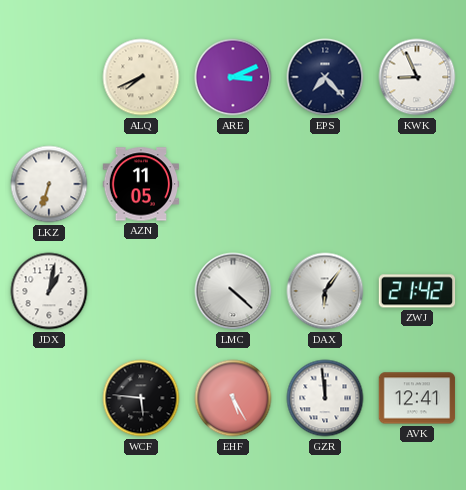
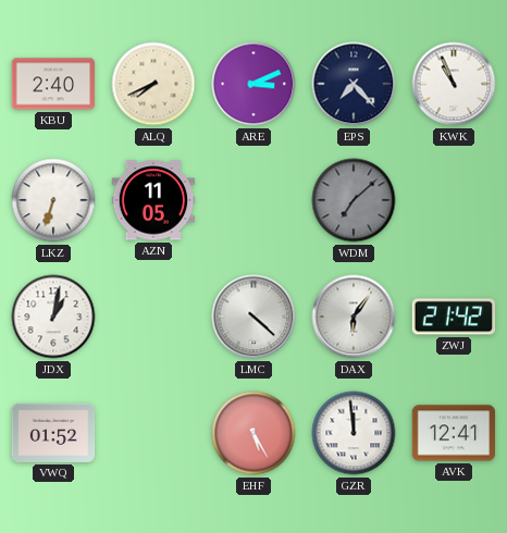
KBU: none -> 2:40 (53, 84)
KWK: 8:56 -> 10:56 (454, 84)
WDM: none -> 7:08 (354, 200)
VWQ: none -> 01:52 (53, 433)
WCF: 5:46 -> none (141, 398)
